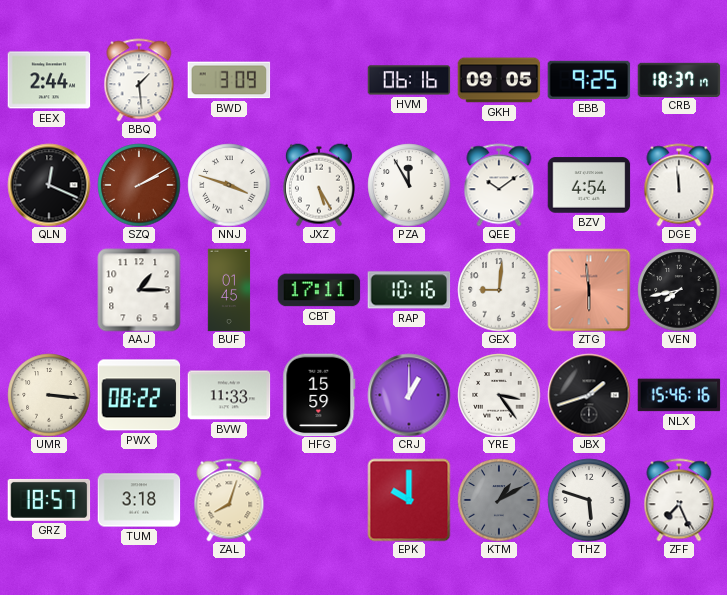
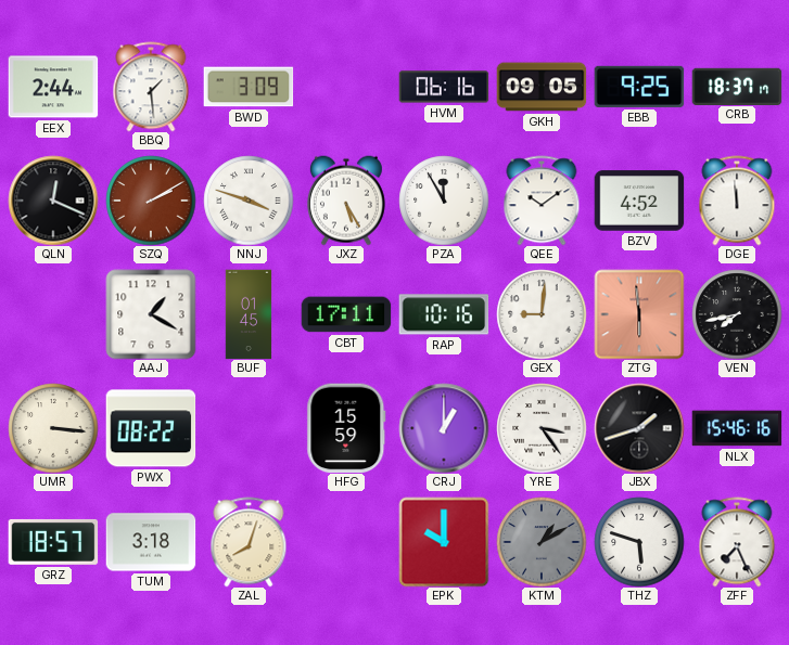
BZV: 4:54 -> 4:52 (639, 201)
AAJ: 1:15 -> 1:20 (151, 314)
BVW: 11:33 -> none (229, 395)
